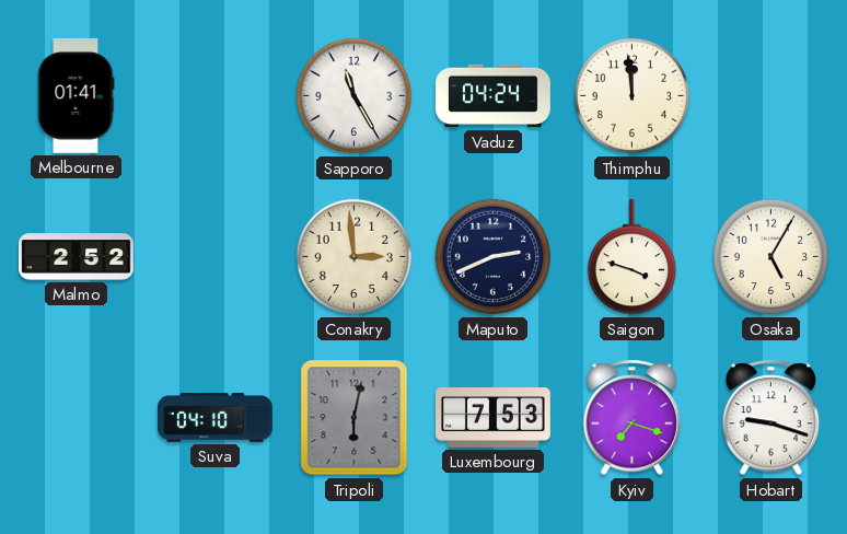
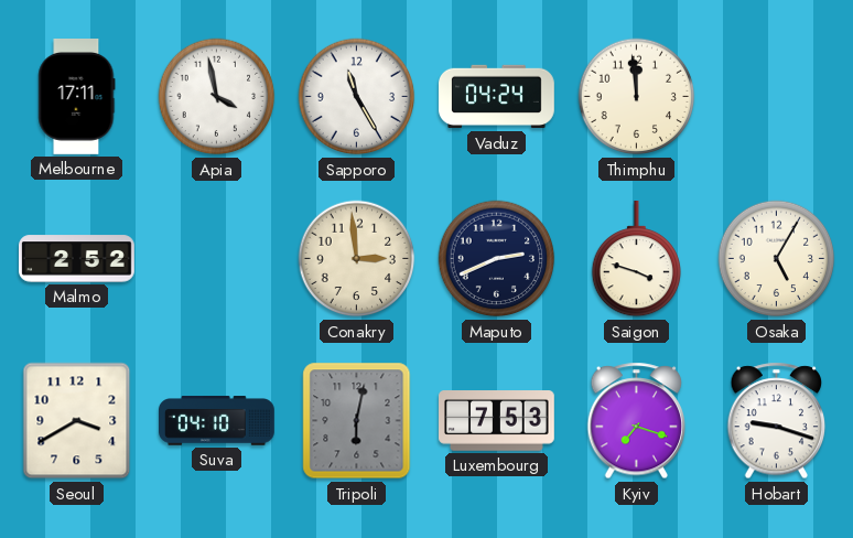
Melbourne: 01:41 -> 17:11 (77, 97)
Apia: none -> 3:58 (217, 97)
Seoul: none -> 3:40 (77, 421)
